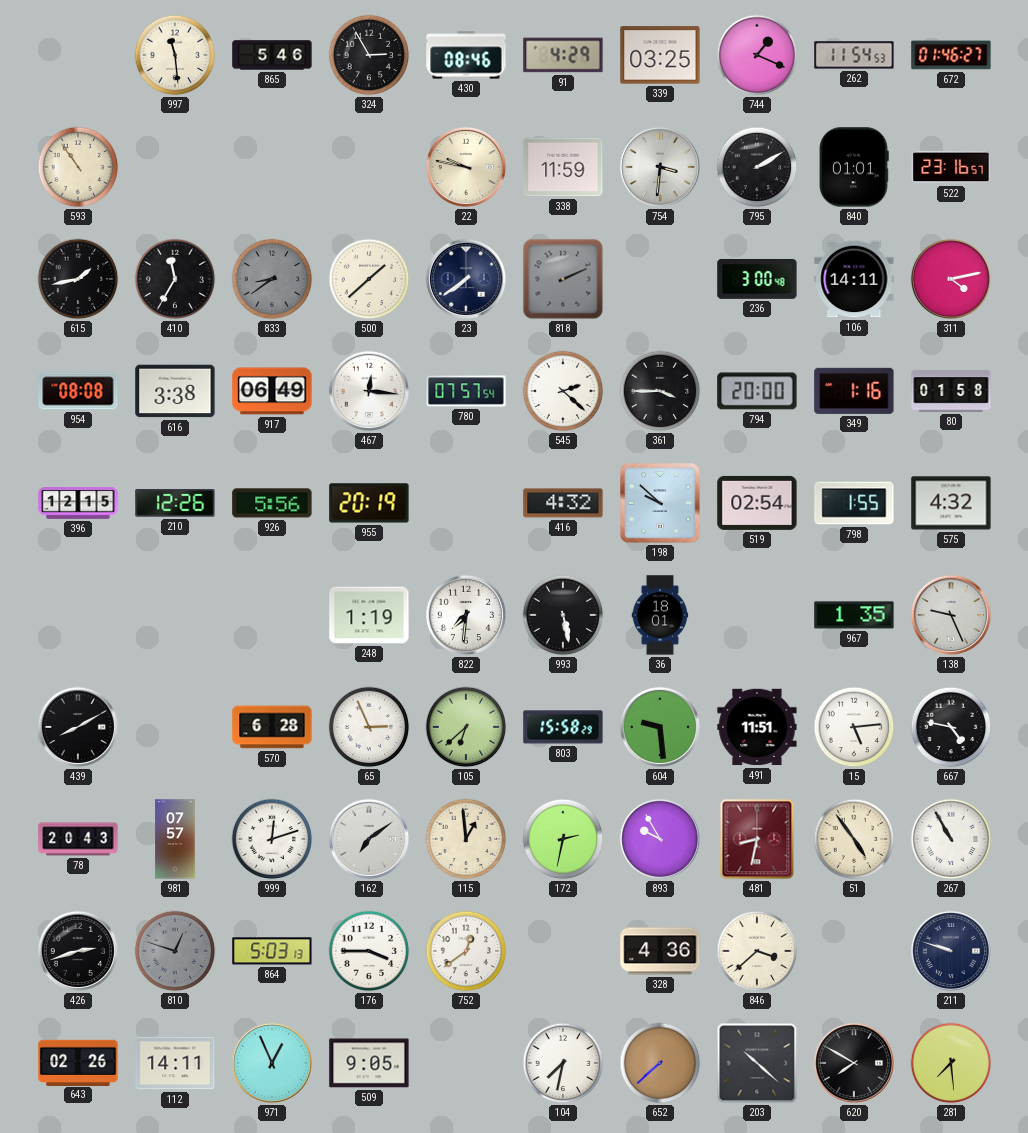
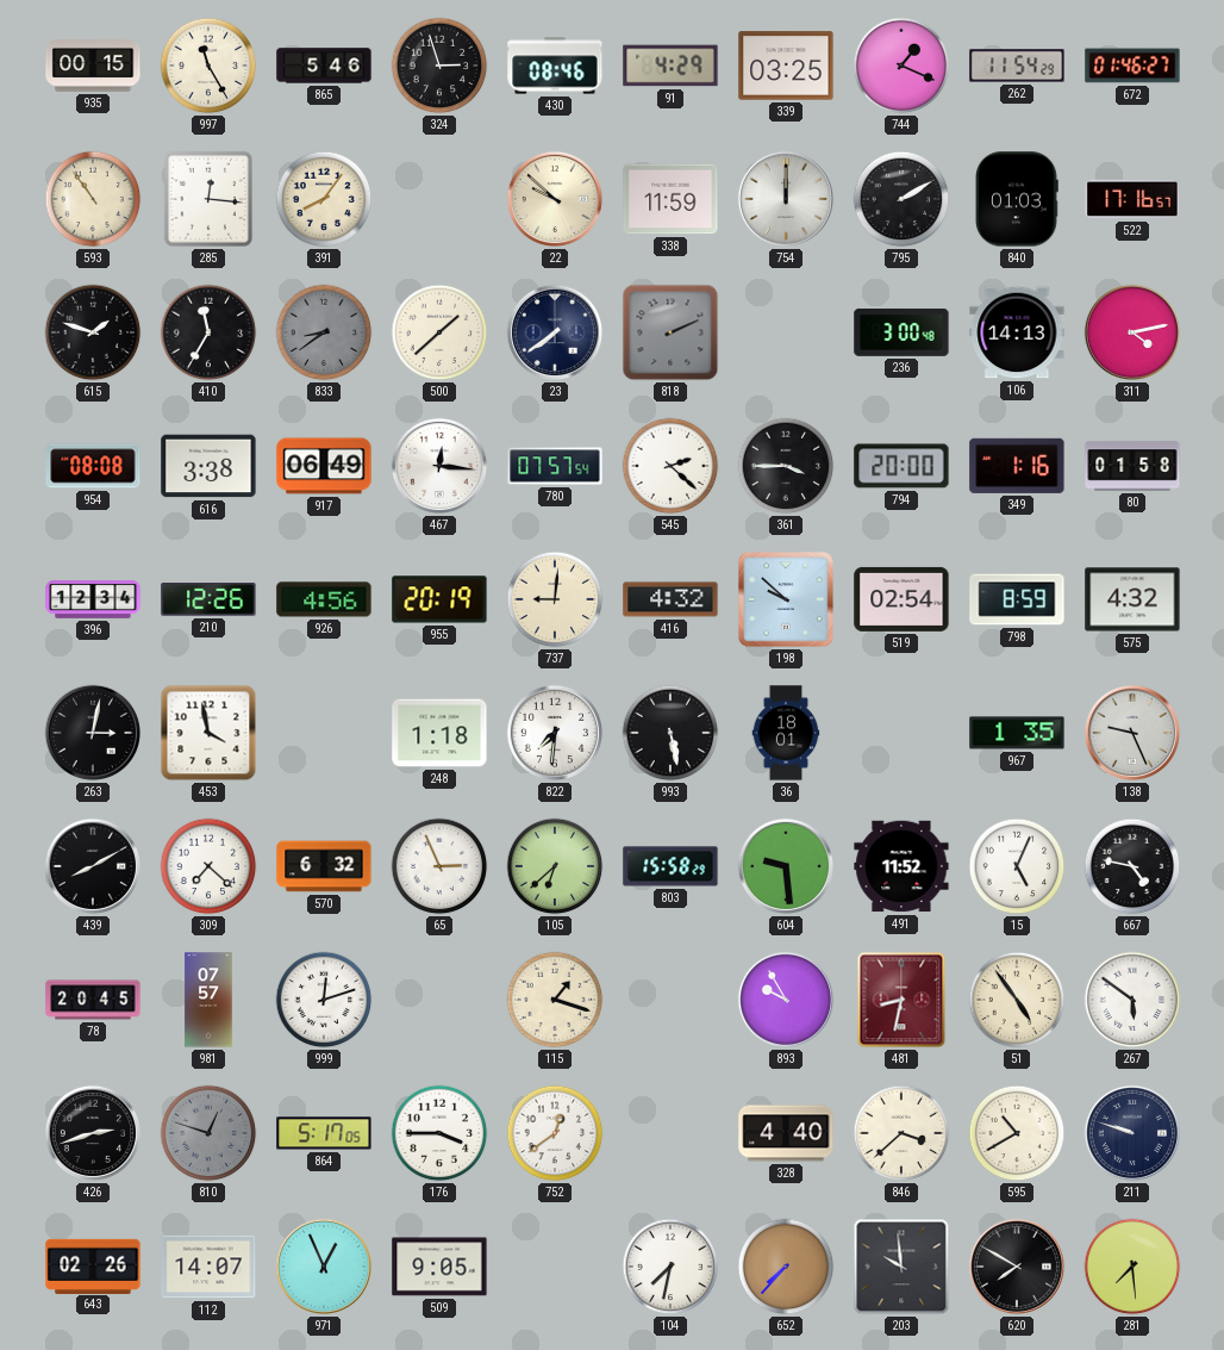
935: none -> 00:15 (93, 66)
997: 11:29 -> 11:25 (208, 66)
324: 2:55 -> 2:57 (439, 66)
262: 11:54:53 -> 11:54:29 (1017, 66)
285: none -> 12:16 (208, 199)
391: none -> 8:06 (324, 199)
22: 9:47 -> 9:52 (555, 199)
754: 3:31 -> 12:00 (786, 199)
840: 01:01 -> 01:03 (1017, 199)
522: 23:16 -> 17:16 (1132, 199)
615: 1:43 -> 1:48 (93, 332)
106: 14:11 -> 14:13 (1017, 332)
396: 12:15 -> 12:34 (93, 599)
926: 5:56 -> 4:56 (324, 599)
737: none -> 9:01 (555, 599)
798: 1:55 -> 8:59 (1017, 599)
263: none -> 3:02 (93, 733)
453: none -> 3:58 (208, 733)
248: 1:19 -> 1:18 (439, 733)
309: none -> 7:22 (208, 866)
570: 6:28 -> 6:32 (324, 866)
491: 11:51 -> 11:52 (901, 866)
15: 5:14 -> 5:04 (1017, 866)
78: 20:43 -> 20:45 (93, 1000)
162: 7:09 -> none (369, 839)
115: 12:59 -> 1:18 (555, 1000)
172: 2:32 -> none (563, 839)
267: 10:55 -> 5:51 (1132, 1000)
864: 5:03 -> 5:17 (324, 1133)
328: 4:36 -> 4:40 (786, 1133)
595: none -> 10:40 (1017, 1133)
112: 14:11 -> 14:07 (208, 1267)
652: 7:38 -> 7:37 (786, 1267)
203: 10:22 -> 9:59 (901, 1267)
